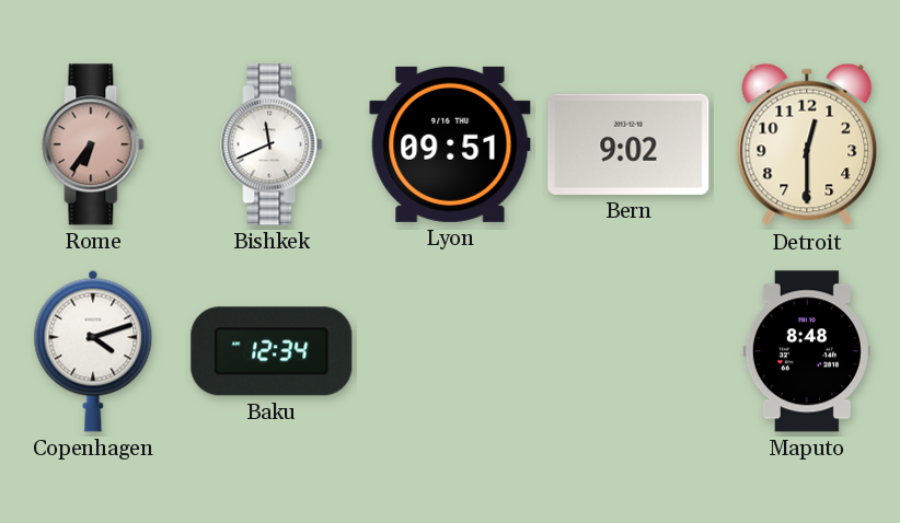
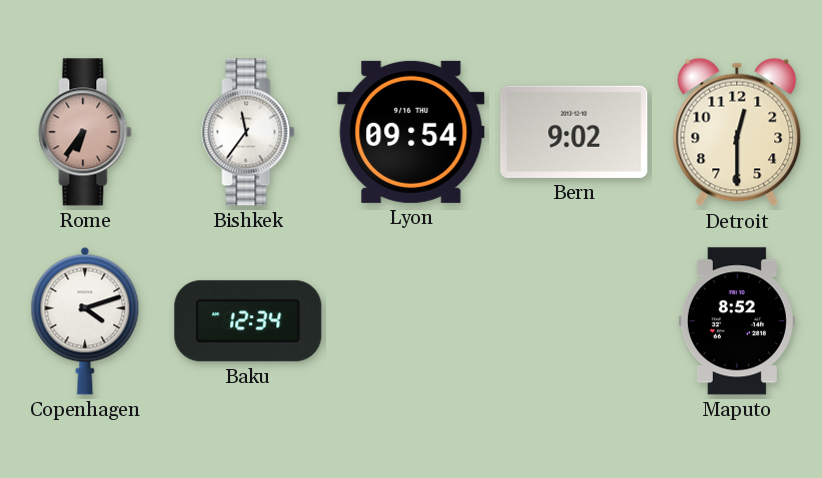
Bishkek: 11:41 -> 11:36 (248, 132)
Lyon: 09:51 -> 09:54 (411, 132)
Maputo: 8:48 -> 8:52 (737, 321)
